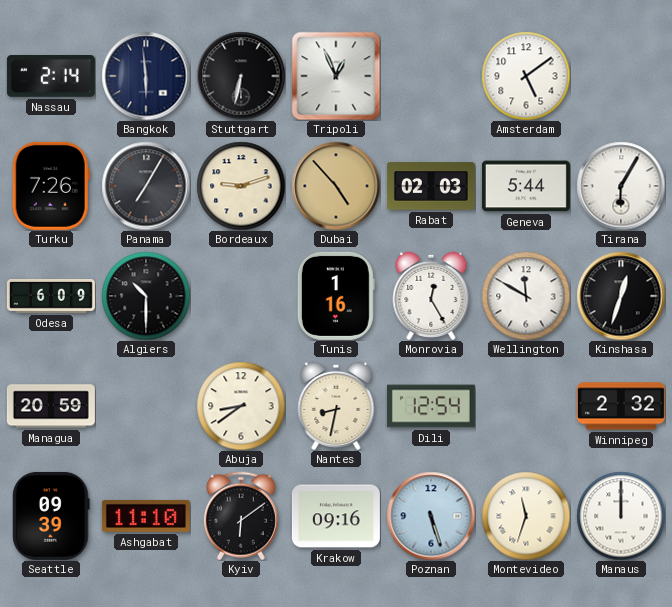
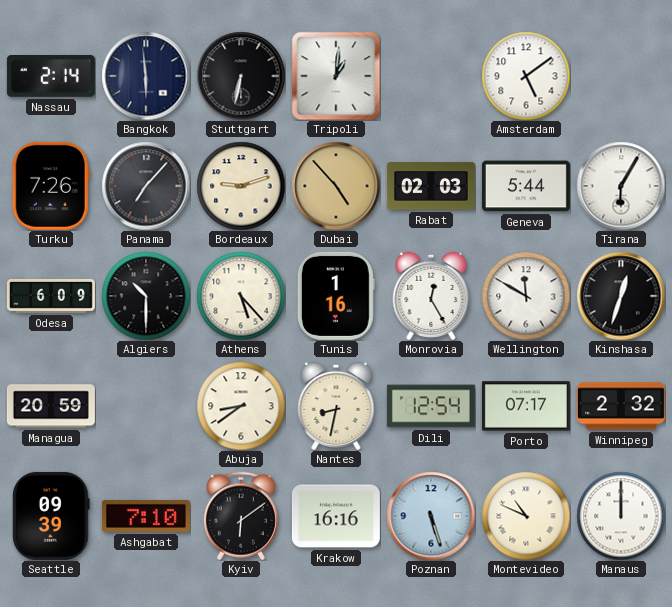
Tripoli: 12:56 -> 1:01 (336, 76)
Panama: 7:05 -> 7:07 (146, 186)
Athens: none -> 5:23 (241, 296)
Porto: none -> 07:17 (526, 406)
Ashgabat: 11:10 -> 7:10 (146, 516)
Krakow: 09:16 -> 16:16 (336, 516)
Montevideo: 11:33 -> 10:49 (526, 516)
